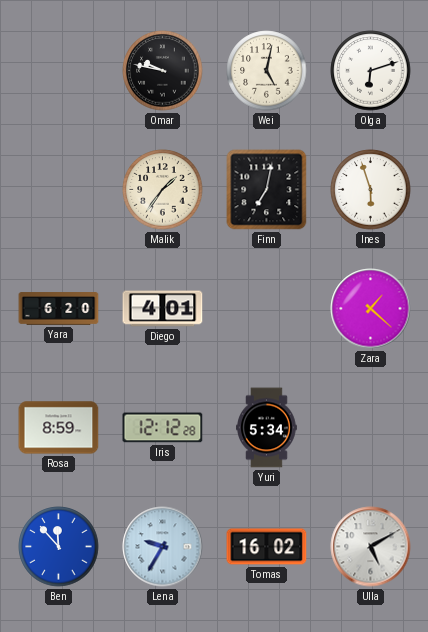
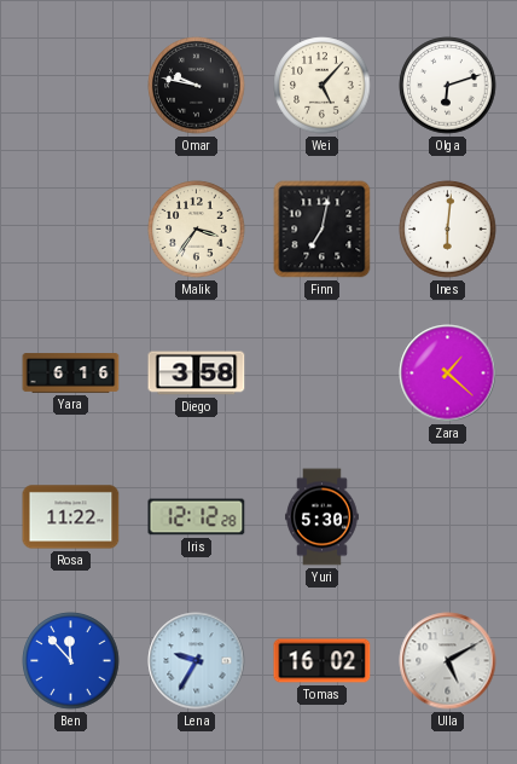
Wei: 5:02 -> 5:07 (323, 86)
Malik: 1:36 -> 3:36 (197, 230)
Ines: 5:57 -> 6:01 (448, 230)
Yara: 6:20 -> 6:16 (71, 374)
Diego: 4:01 -> 3:58 (197, 374)
Rosa: 8:59 -> 11:22 (71, 517)
Yuri: 5:34 -> 5:30 (323, 517)
